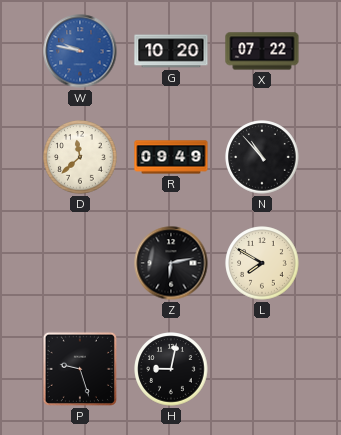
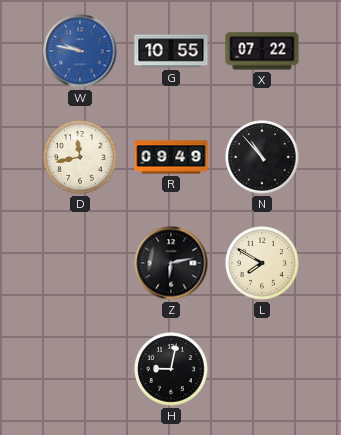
G: 10:20 -> 10:55 (171, 51)
D: 11:38 -> 11:43 (80, 157)
P: 9:27 -> none (80, 369)
